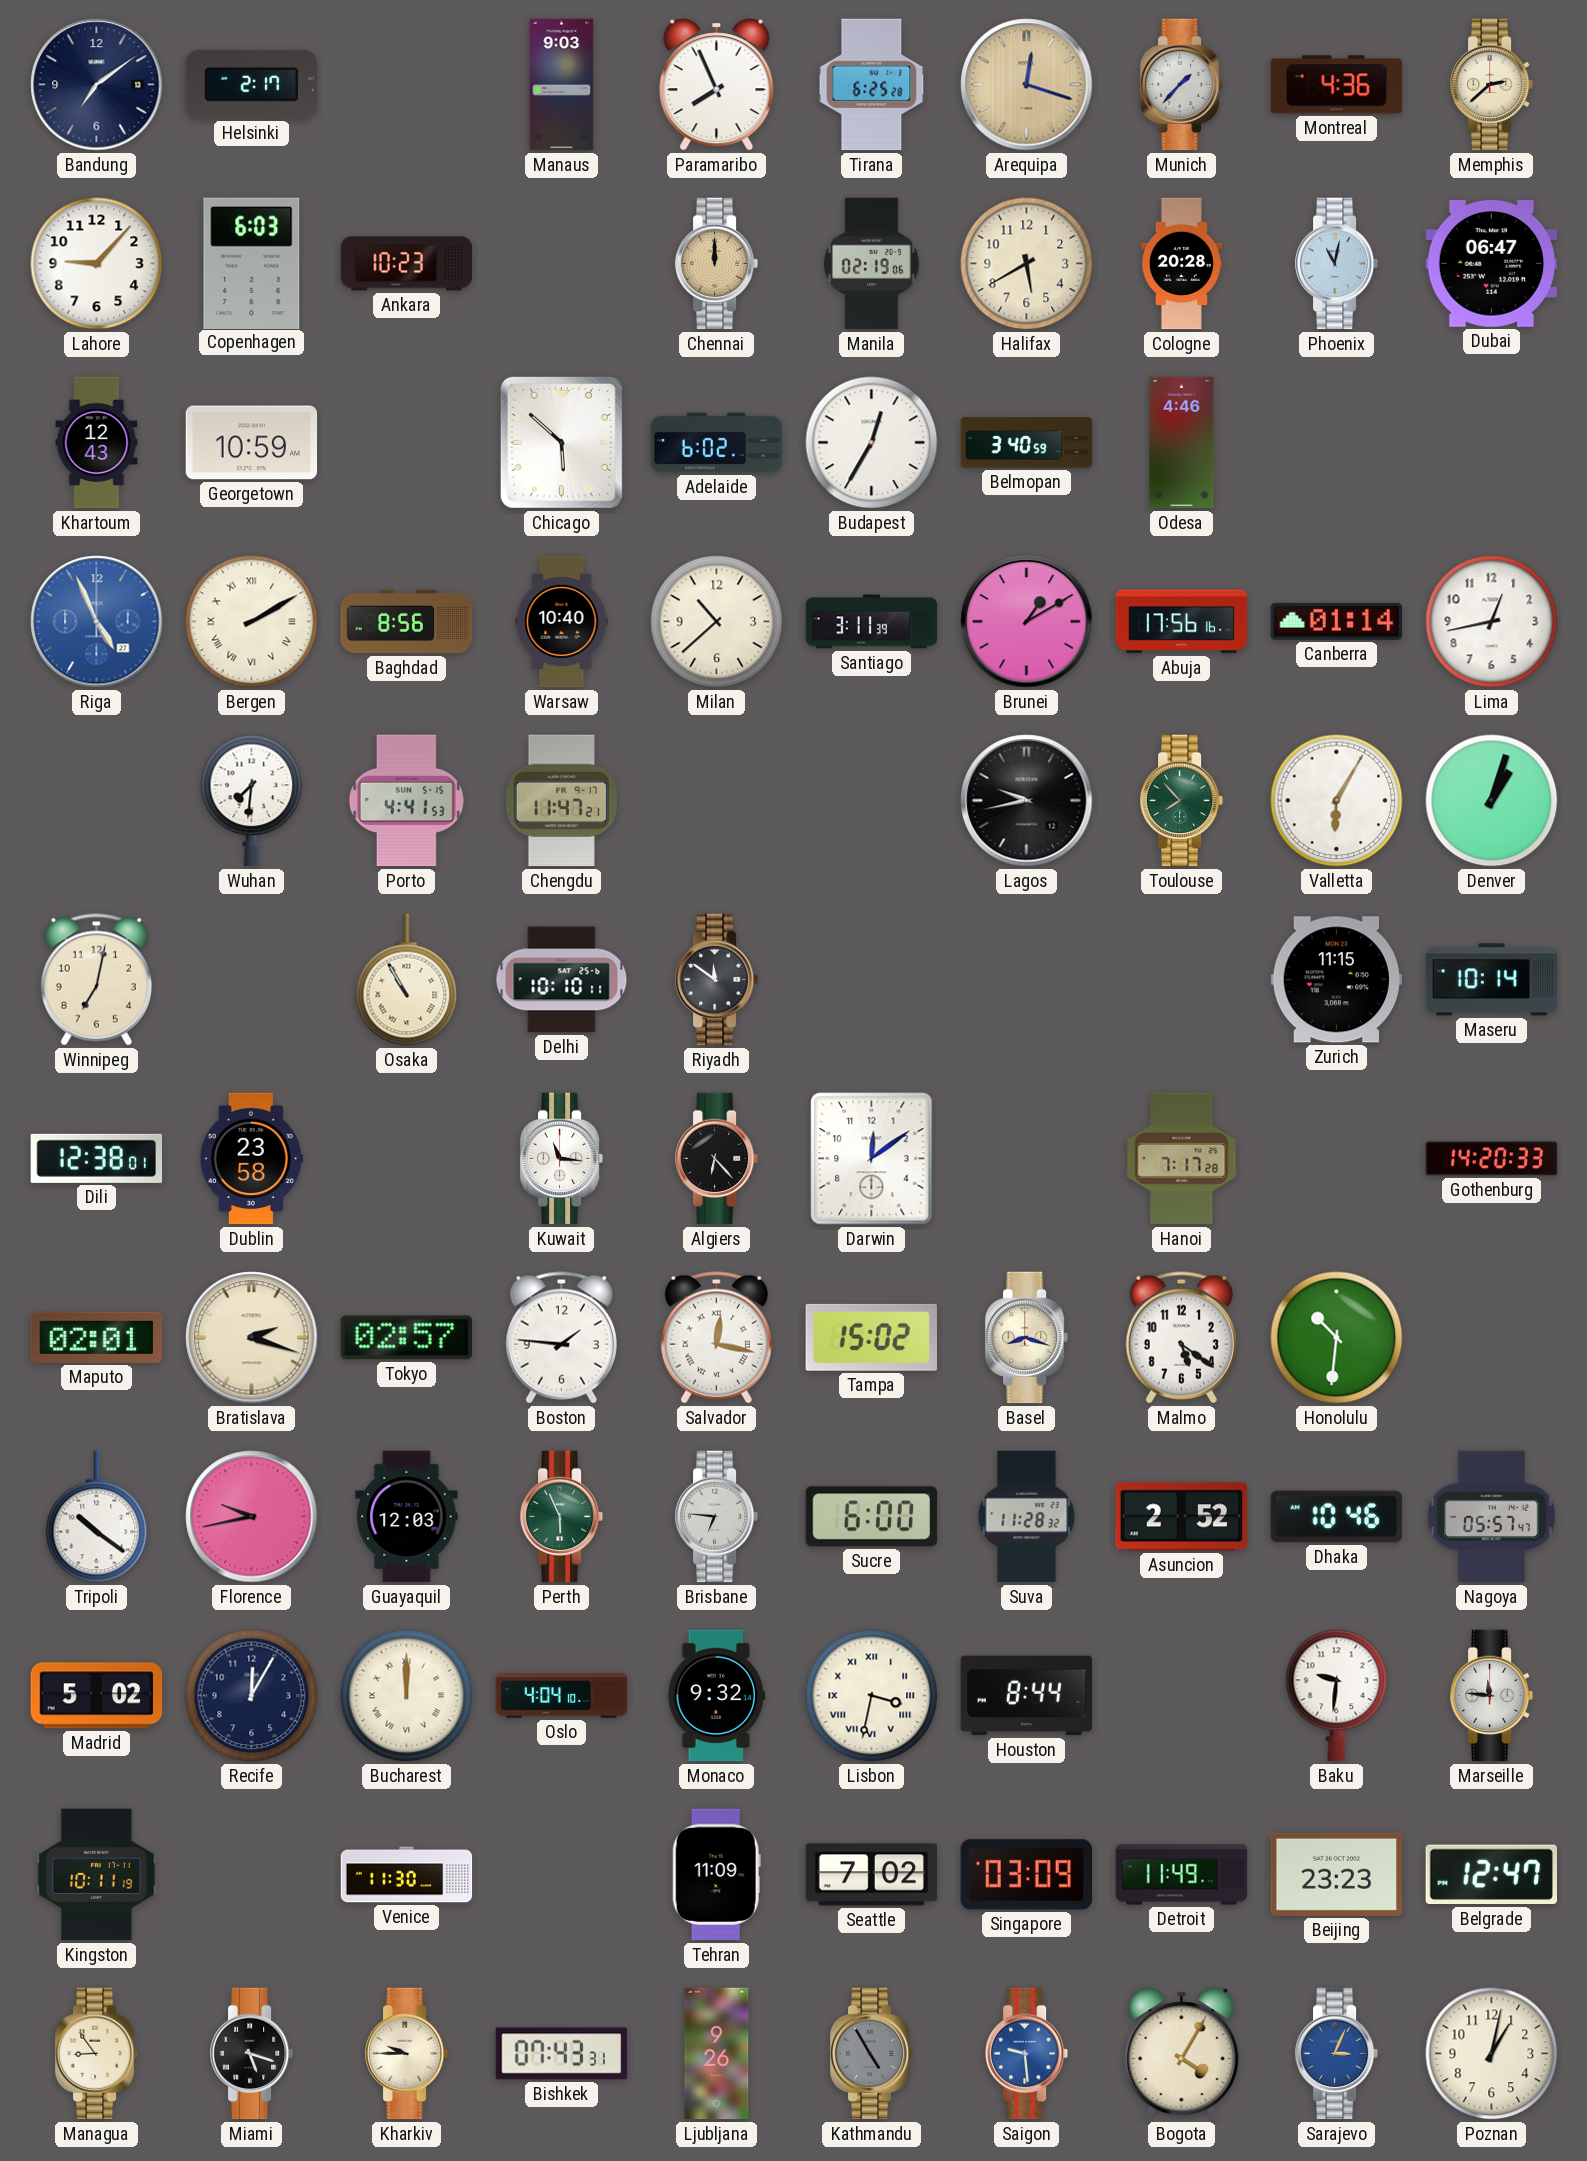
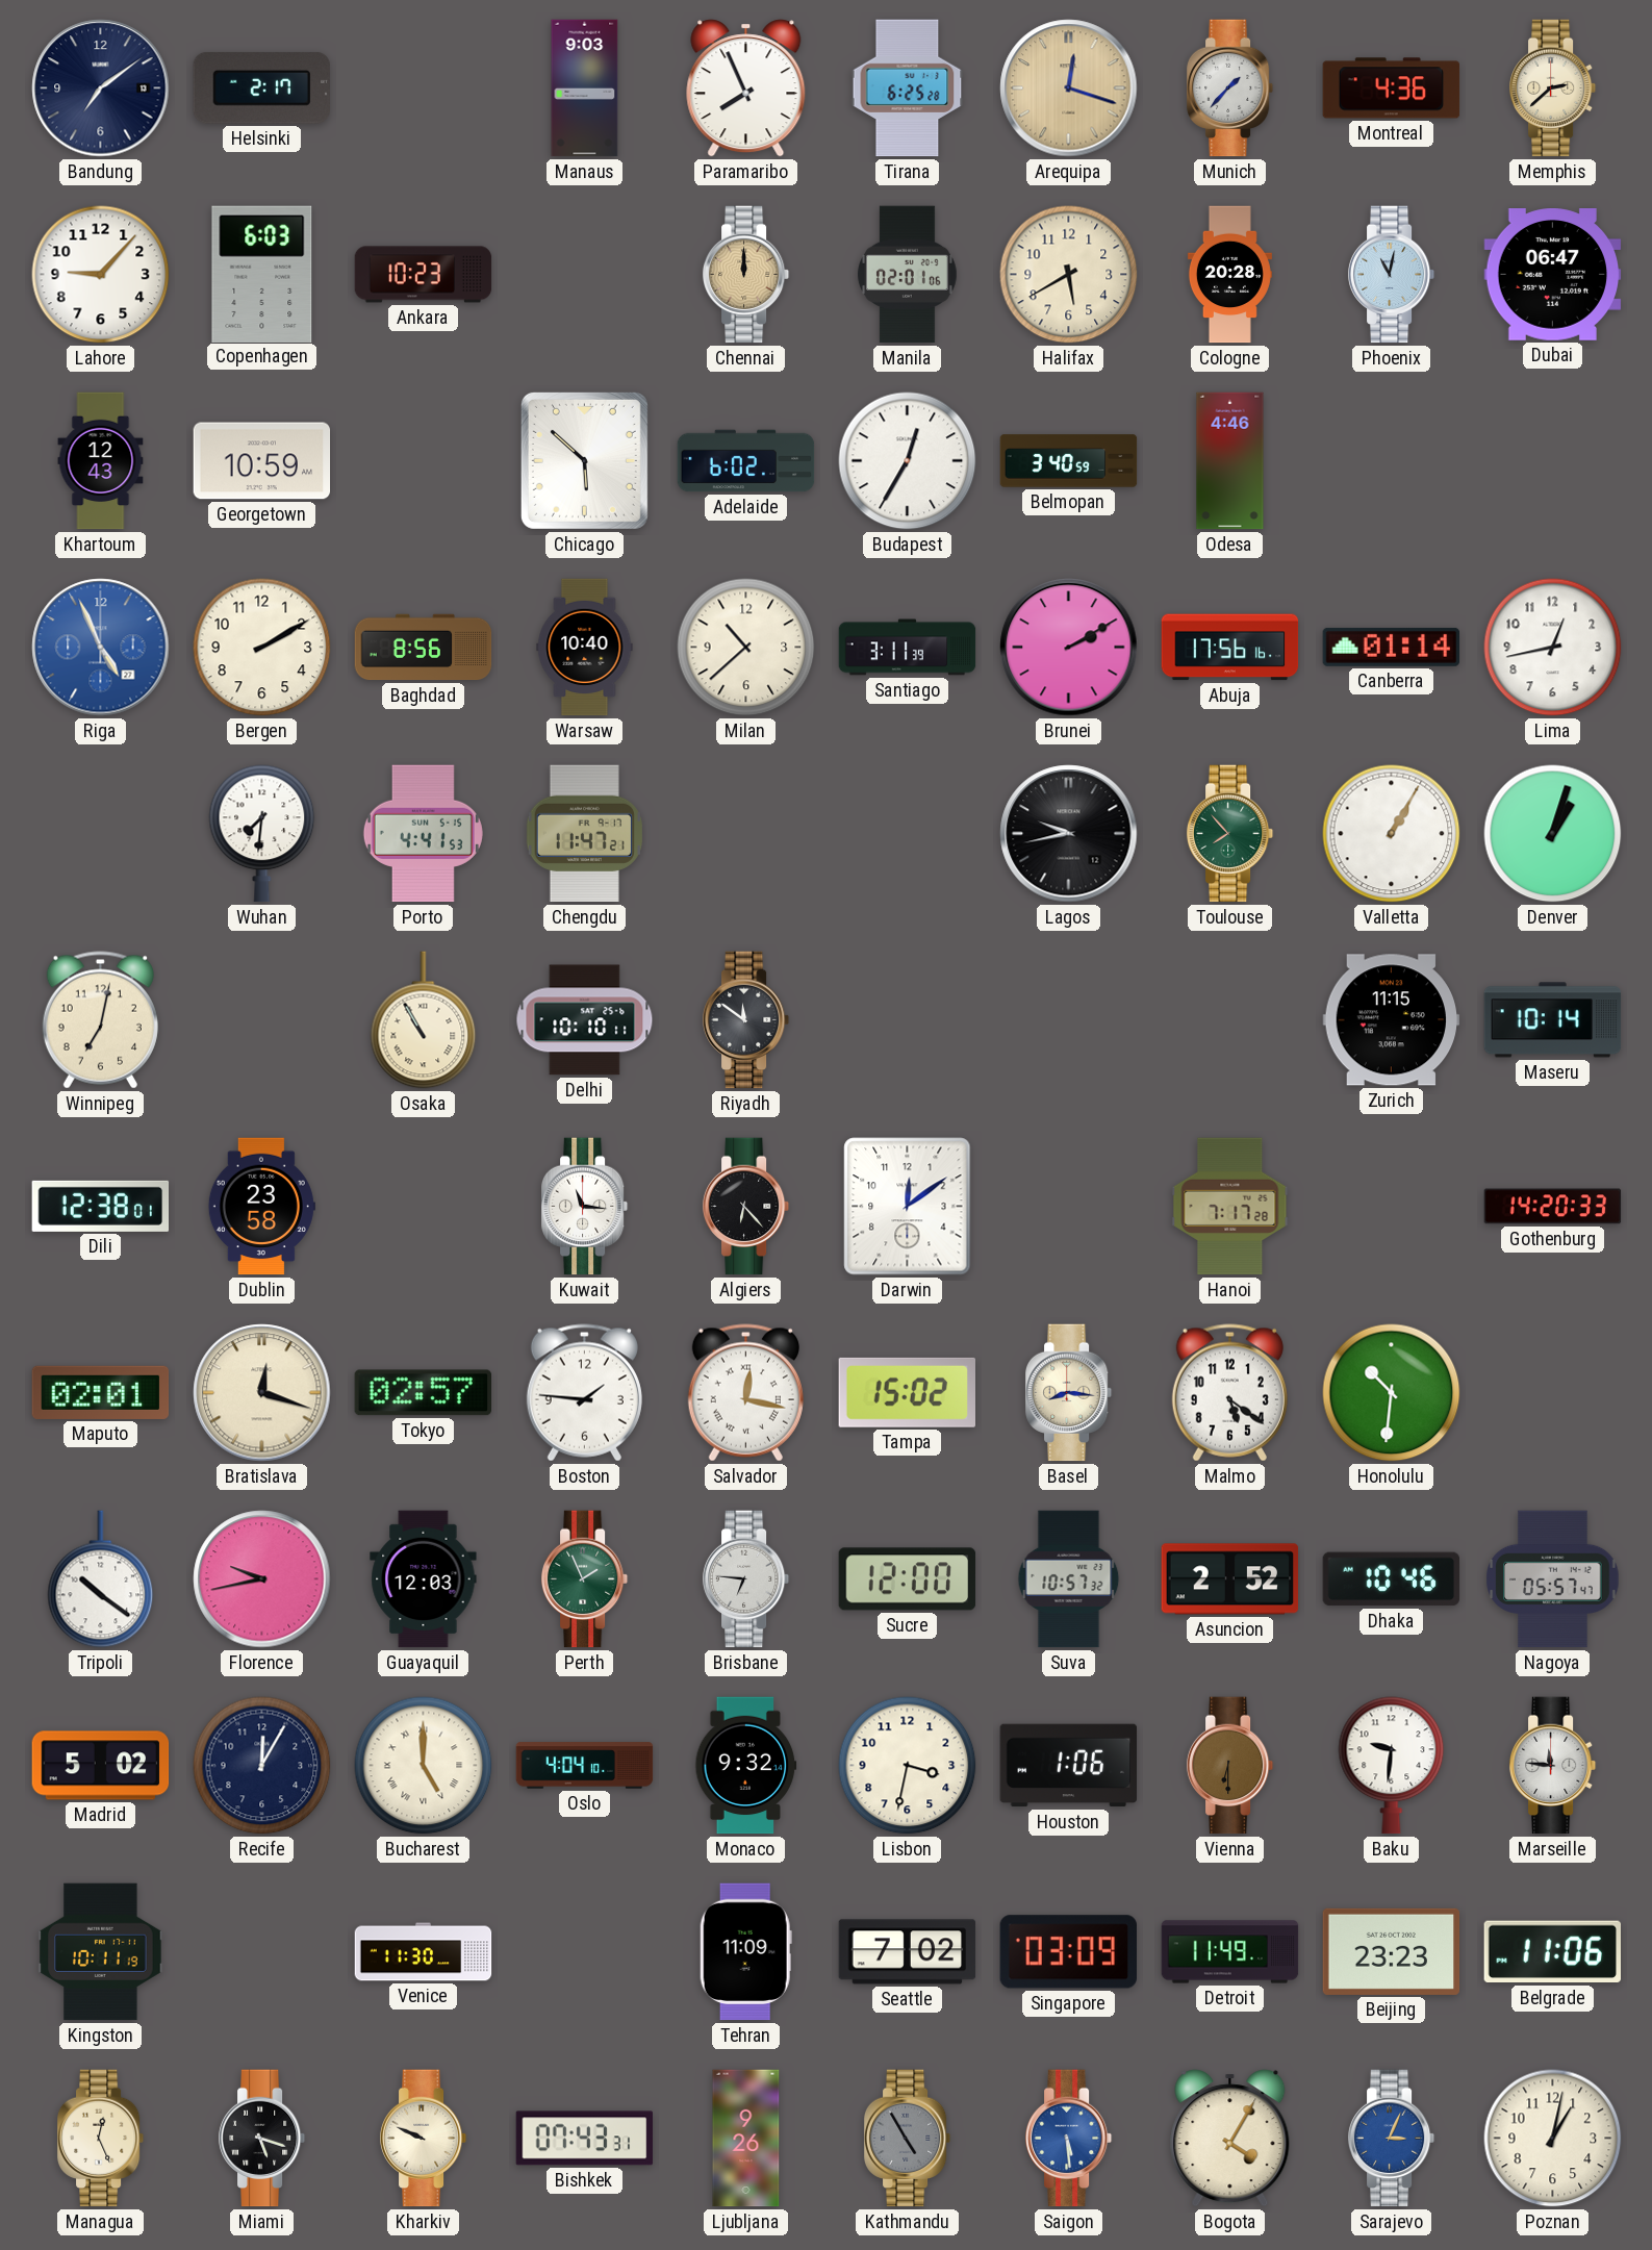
Manila: 02:19 -> 02:01 (907, 275)
Bergen numerals: Roman -> Arabic (262, 648)
Brunei: 1:10 -> 2:10 (1069, 648)
Valletta: 6:05 -> 1:05 (1392, 834)
Bratislava: 2:18 -> 12:18 (262, 1393)
Basel: 8:18 -> 8:16 (1069, 1393)
Perth: 5:56 -> 1:56 (585, 1579)
Sucre: 6:00 -> 12:00 (908, 1579)
Suva: 11:28 -> 10:57 (1069, 1579)
Bucharest: 12:00 -> 5:00 (424, 1766)
Lisbon numerals: Roman -> Arabic (908, 1766)
Houston: 8:44 -> 1:06 (1069, 1766)
Vienna: none -> 6:30 (1230, 1766)
Belgrade: 12:47 -> 11:06 (1552, 1952)
Managua: 8:54 -> 12:26 (101, 2139)
Kharkiv: 9:45 -> 9:49 (424, 2139)
Saigon: 9:29 -> 5:29 (1069, 2139)
